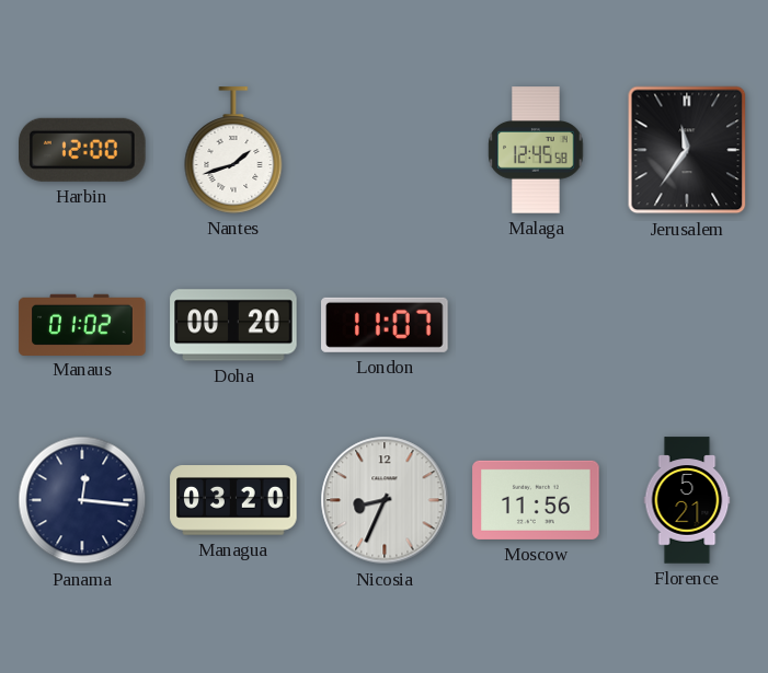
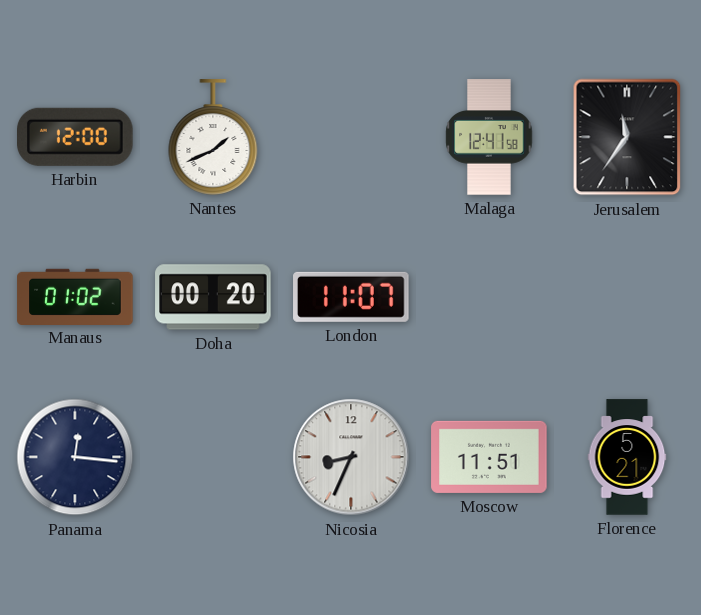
Nantes: 1:42 -> 1:41 (213, 137)
Malaga: 12:45 -> 12:41 (489, 137)
Managua: 03:20 -> none (233, 500)
Moscow: 11:56 -> 11:51 (489, 457)
